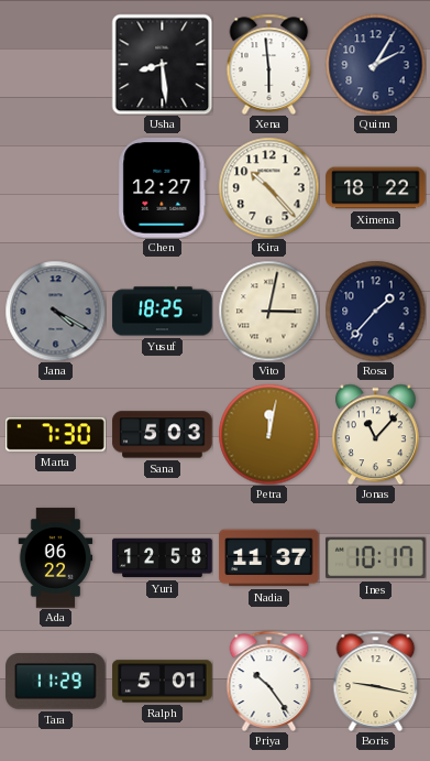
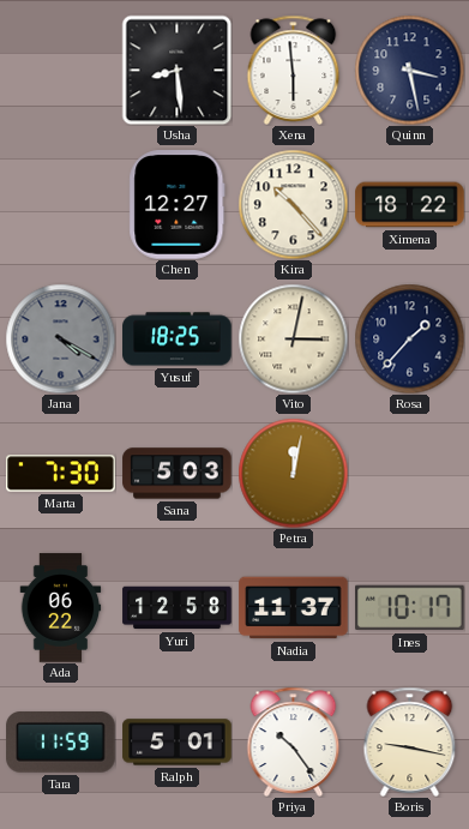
Quinn: 2:05 -> 3:28 (409, 70)
Jonas: 11:07 -> none (375, 434)
Tara: 11:29 -> 11:59 (61, 743)
